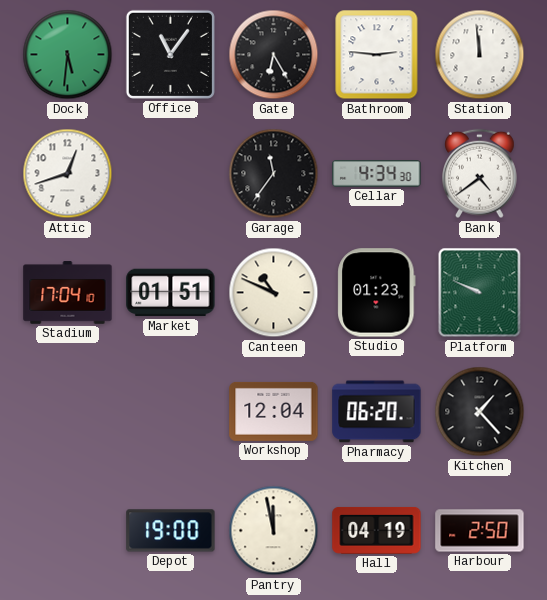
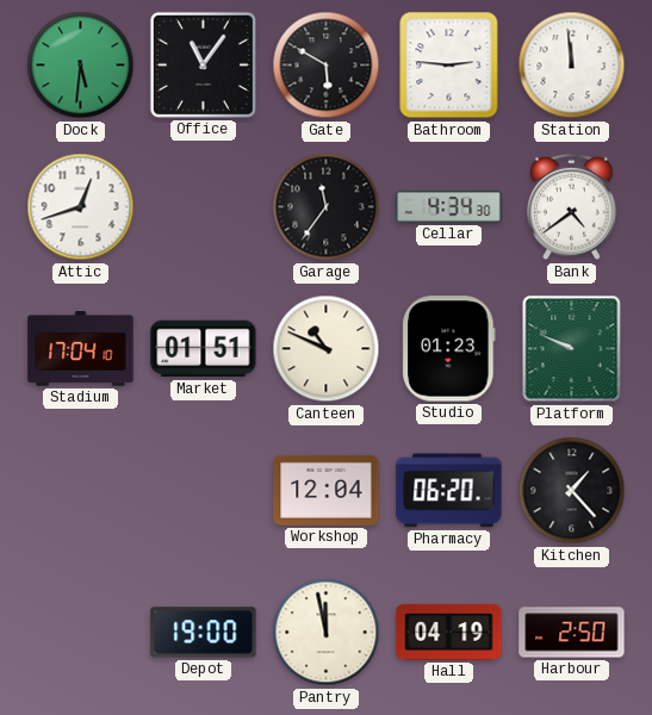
Gate: 6:25 -> 5:50 (327, 66)
